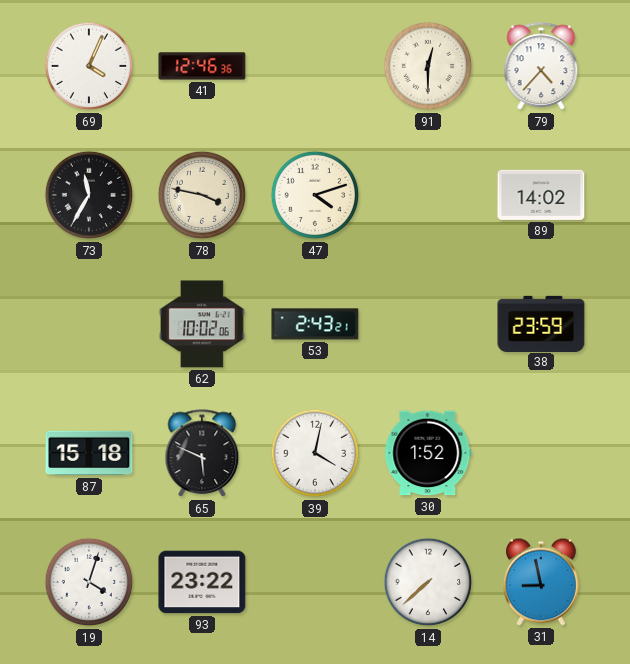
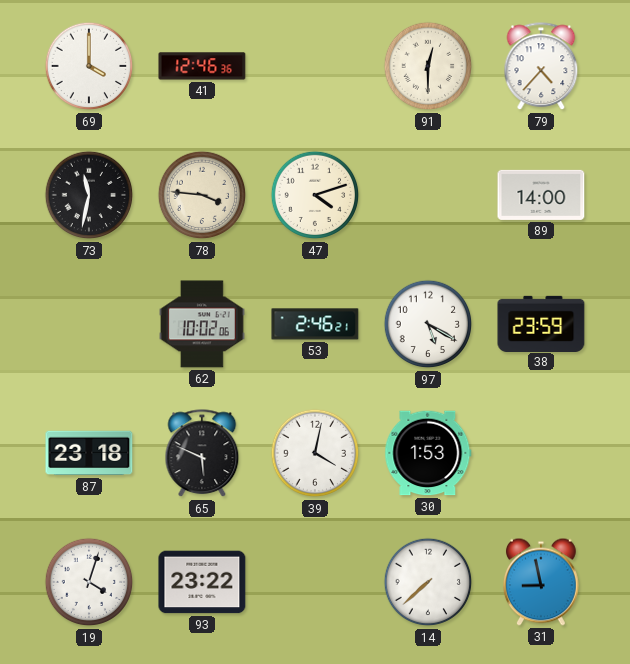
69: 4:04 -> 4:00 (89, 66)
73: 11:35 -> 11:32 (89, 195)
78: 3:47 -> 3:46 (202, 195)
89: 14:02 -> 14:00 (541, 195)
53: 2:43 -> 2:46 (315, 324)
97: none -> 5:20 (428, 324)
87: 15:18 -> 23:18 (89, 453)
30: 1:52 -> 1:53 (428, 453)
